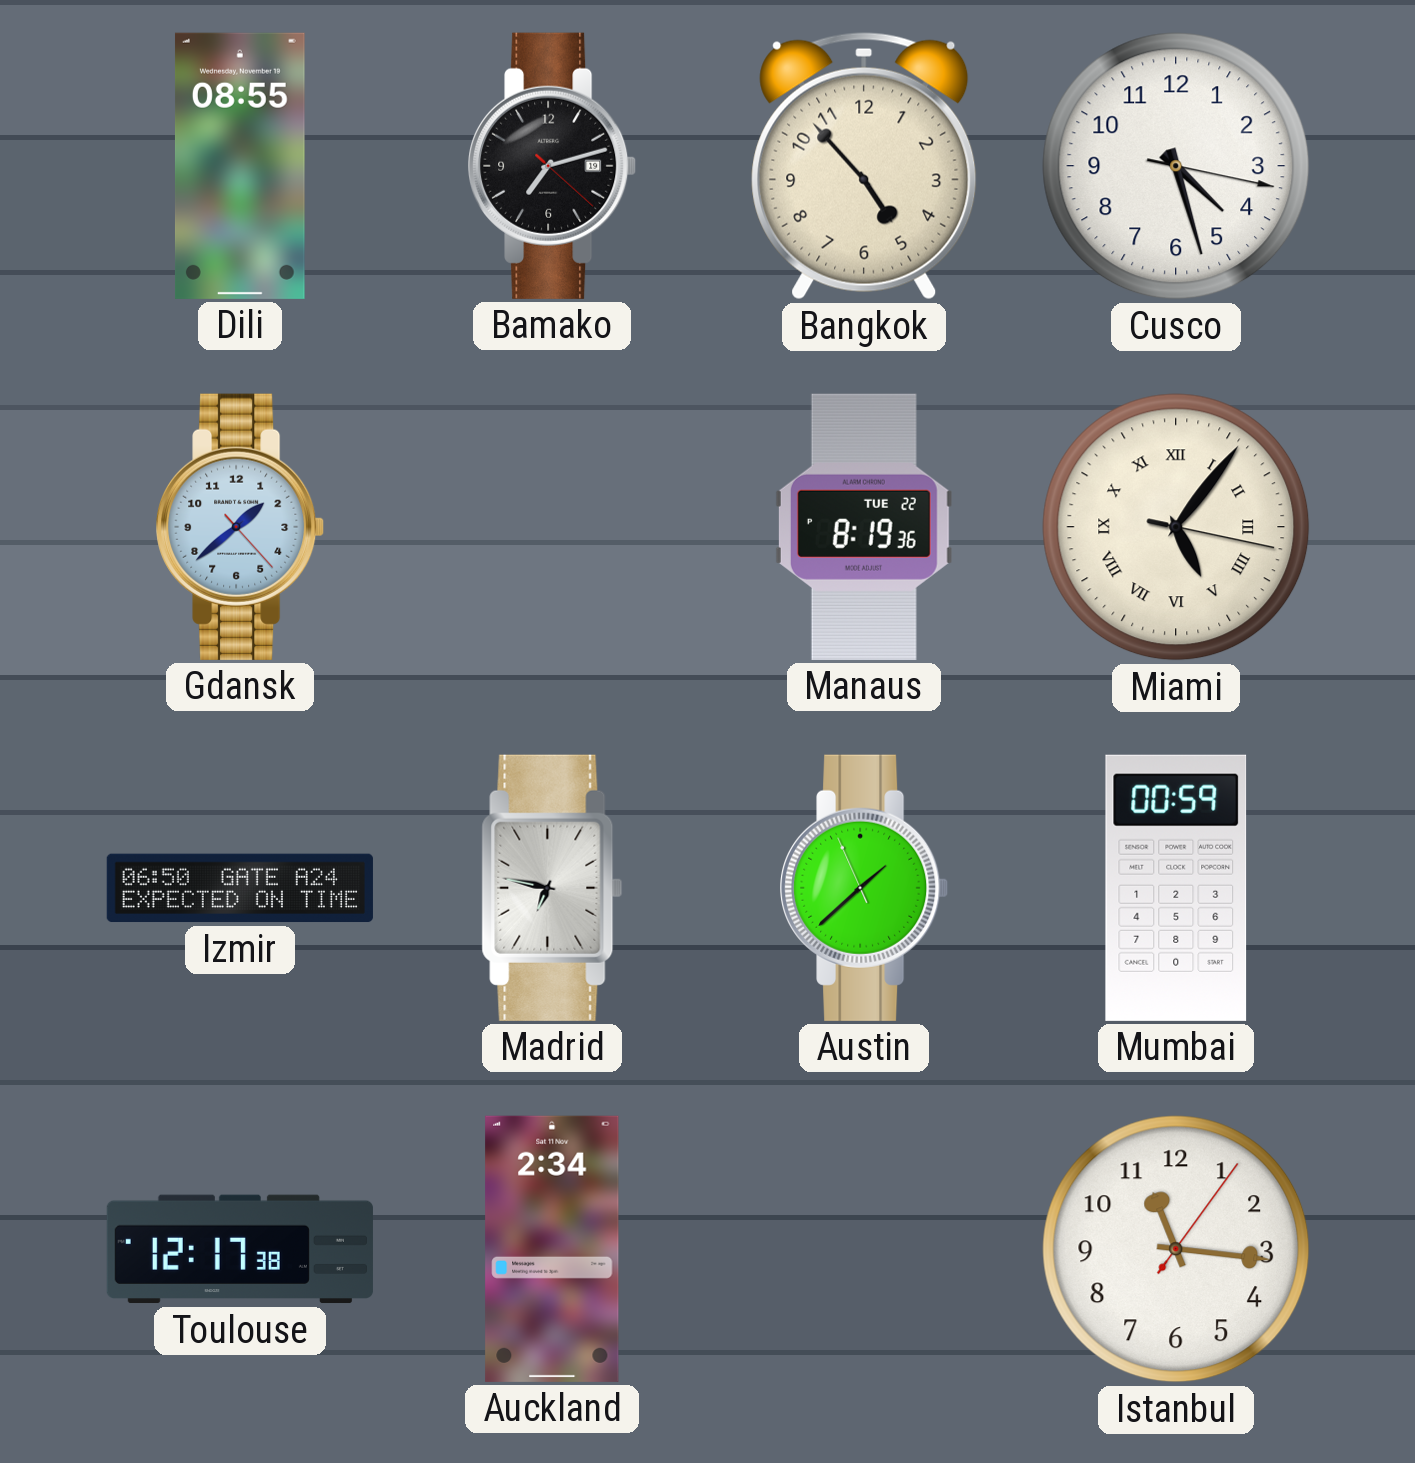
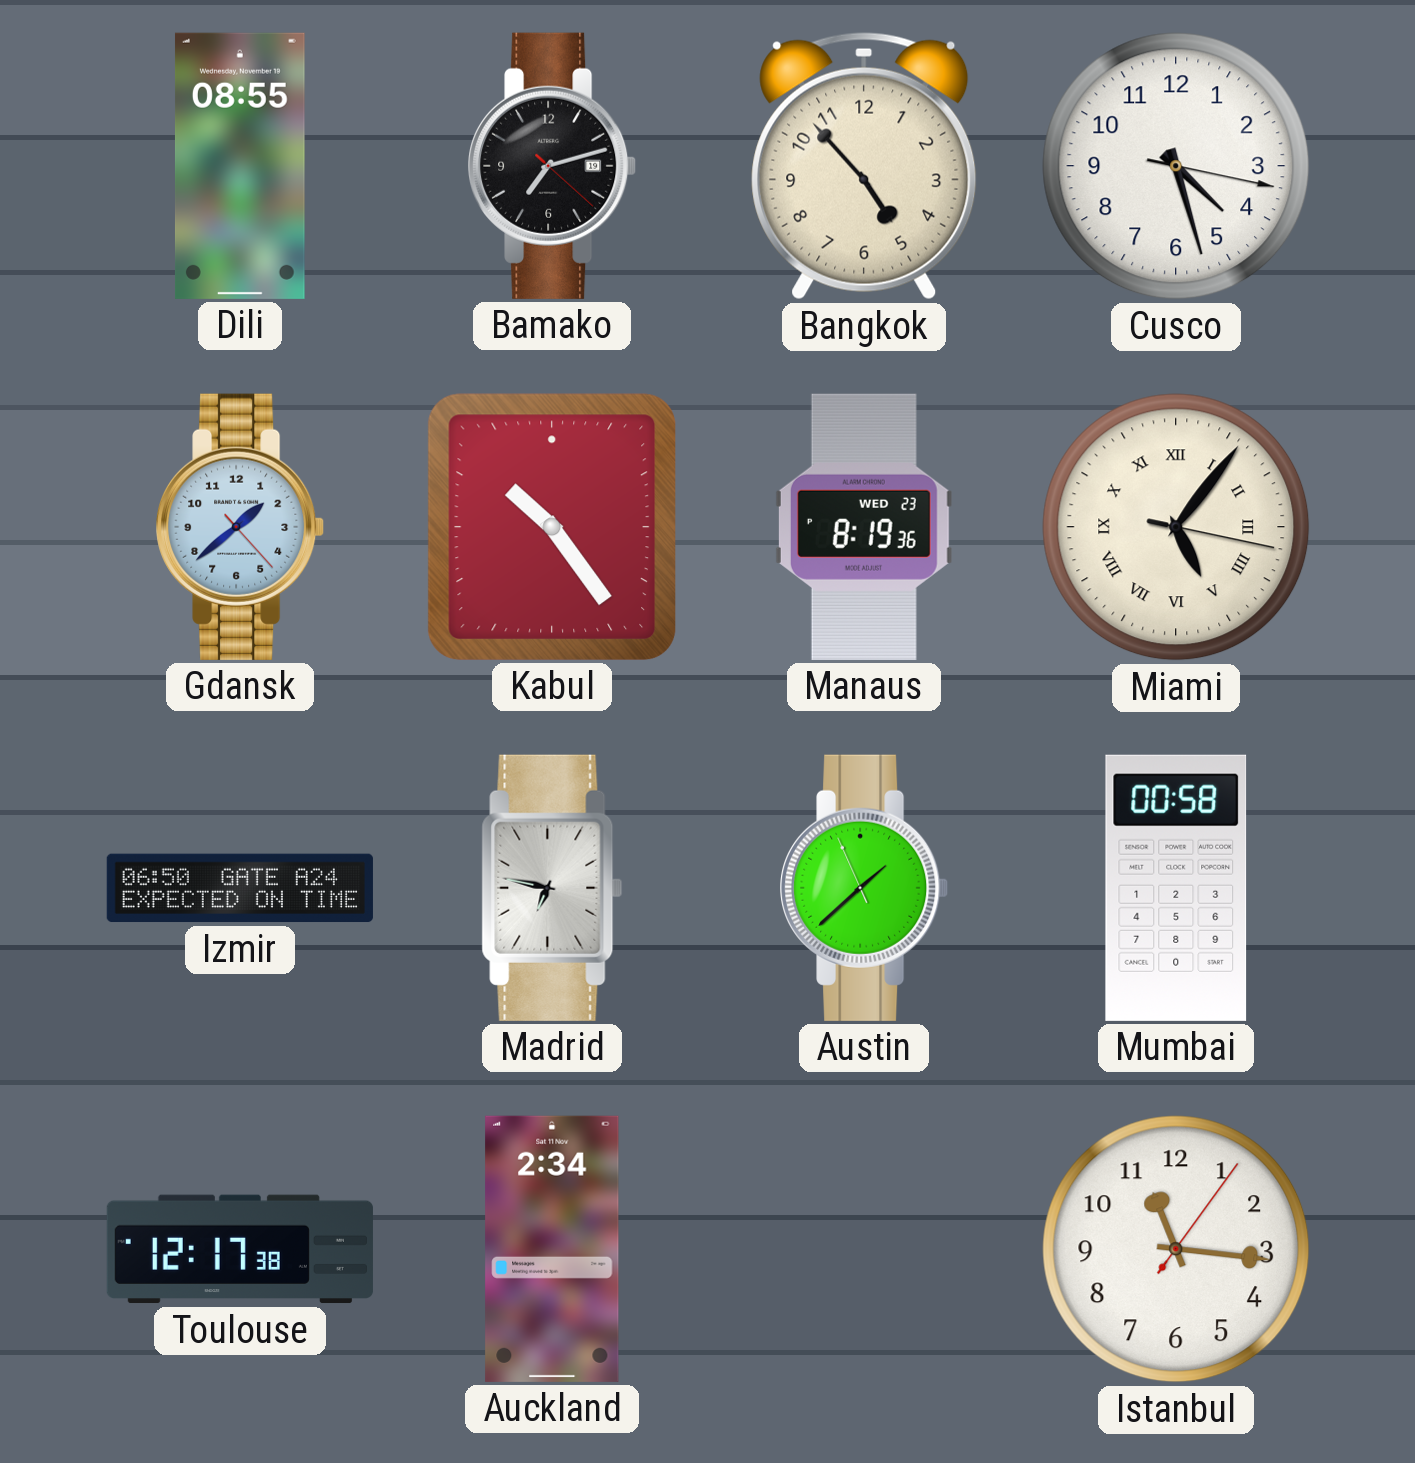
Kabul: none -> 10:24 (551, 527)
Manaus date: TUE 22 -> WED 23 (864, 527)
Mumbai: 00:59 -> 00:58 (1176, 888)
